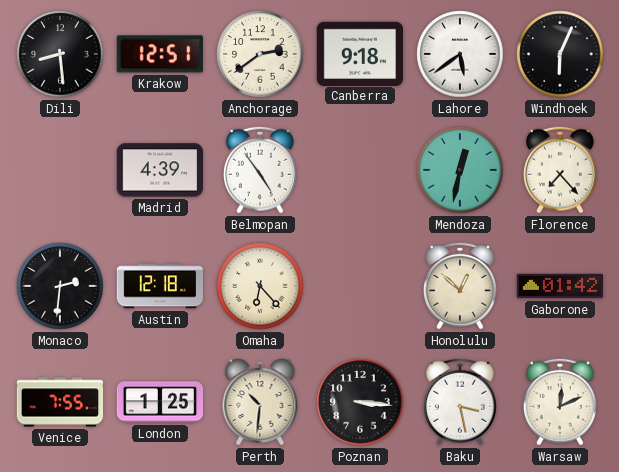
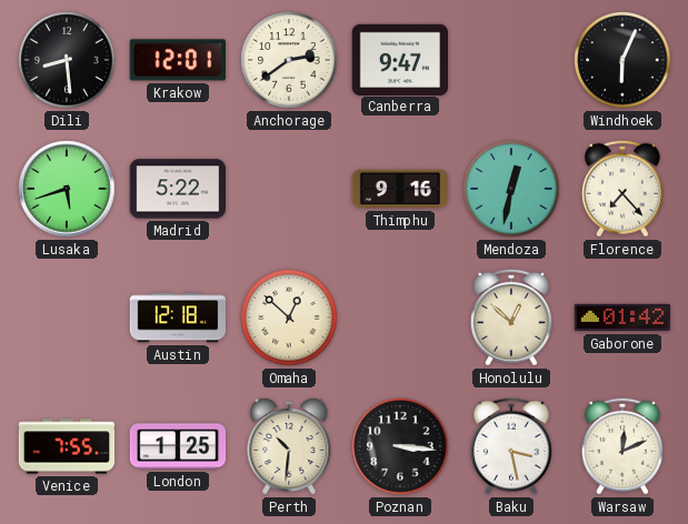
Krakow: 12:51 -> 12:01 (178, 60)
Canberra: 9:18 -> 9:47 (399, 59)
Lahore: 5:39 -> none (460, 54)
Lusaka: none -> 5:42 (67, 189)
Madrid: 4:39 -> 5:22 (178, 189)
Belmopan: 4:54 -> none (260, 170)
Thimphu: none -> 9:16 (400, 189)
Monaco: 2:31 -> none (60, 286)
Omaha: 6:23 -> 12:52 (289, 318)
